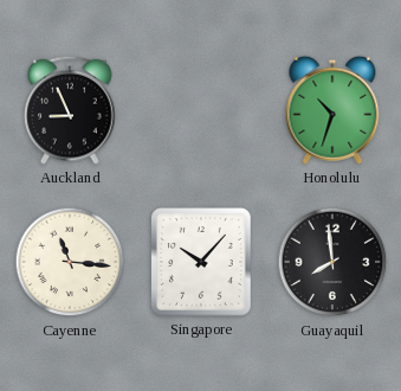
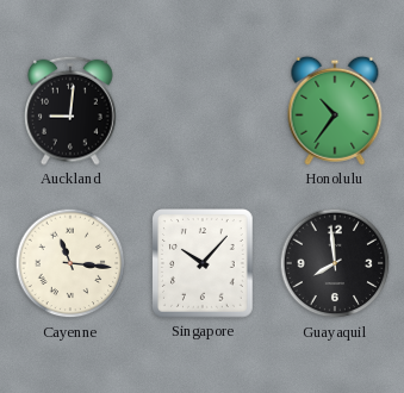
Auckland: 8:56 -> 9:01 (70, 111)
Honolulu: 10:33 -> 10:36 (335, 111)
